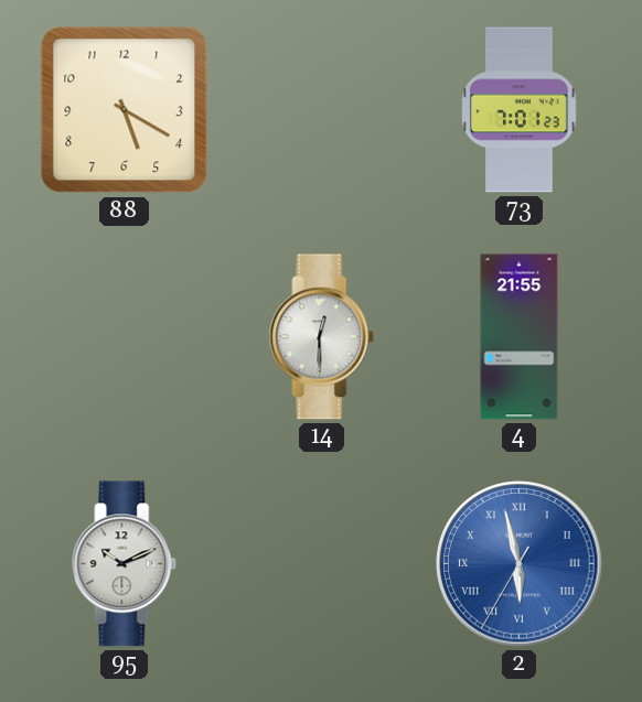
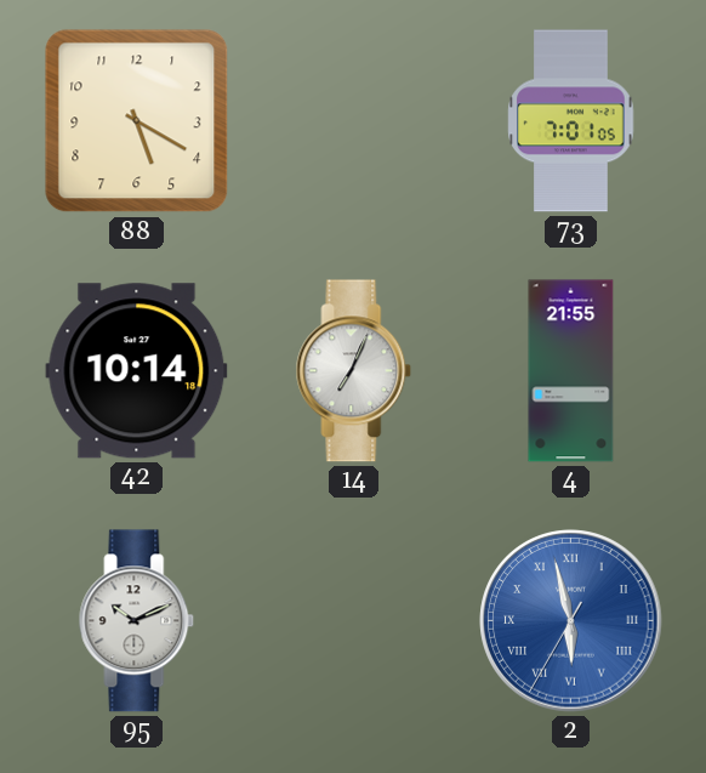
73: 7:01:23 -> 7:01:05 (571, 121)
42: none -> 10:14 (137, 371)
14: 12:30 -> 7:04 (354, 371)
